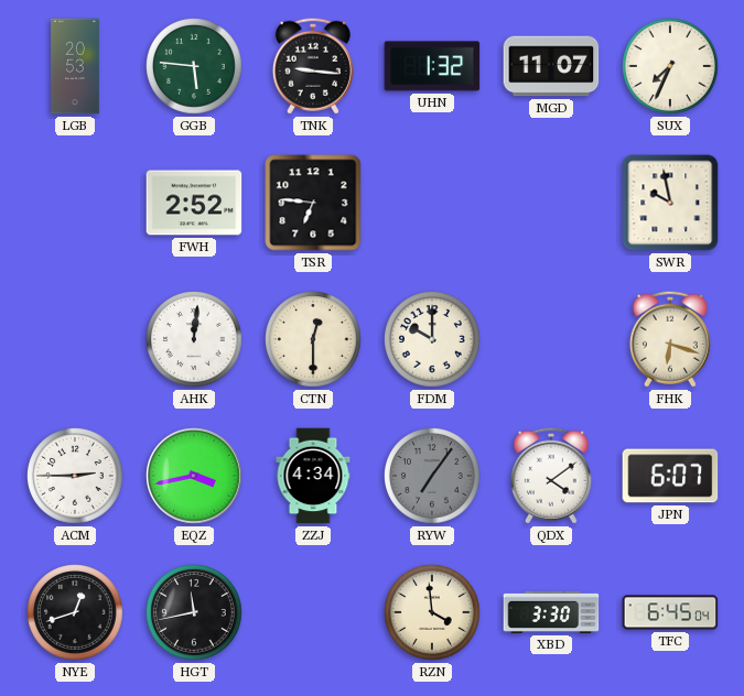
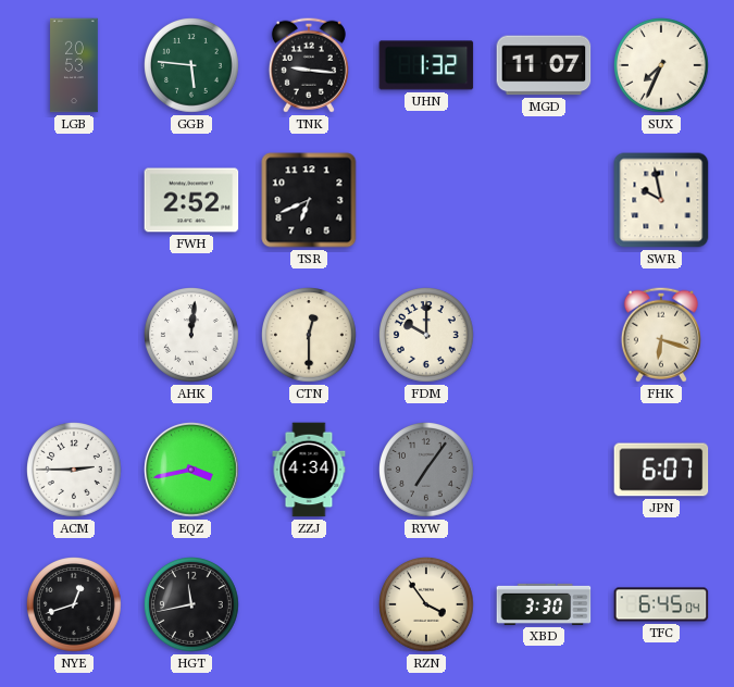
TSR: 6:46 -> 6:41 (309, 200)
QDX: 4:09 -> none (551, 476)
RZN: 3:59 -> 3:54 (427, 605)
